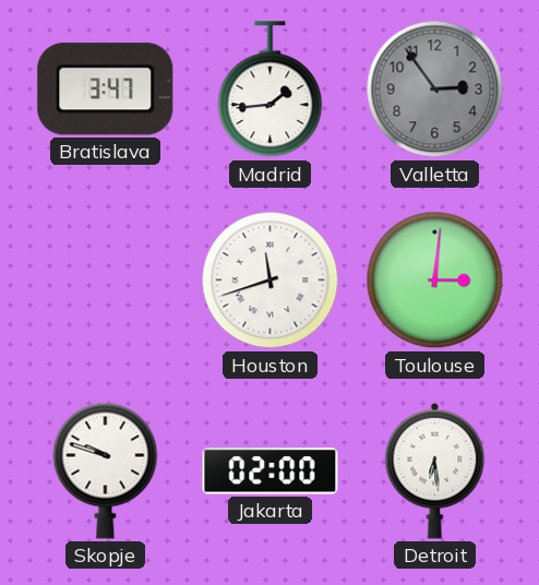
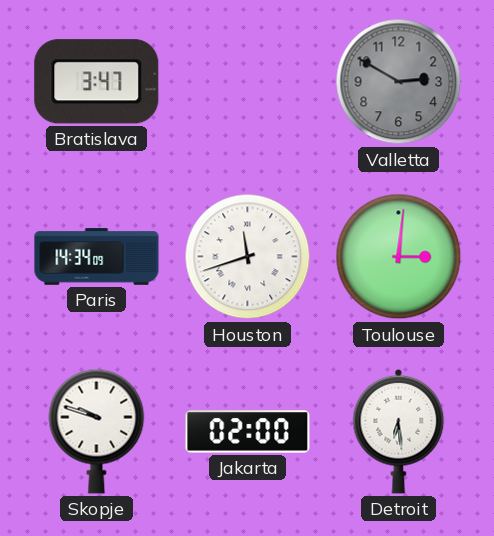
Madrid: 1:44 -> none (271, 89)
Valletta: 2:54 -> 2:50 (399, 82)
Paris: none -> 14:34 (97, 257)
